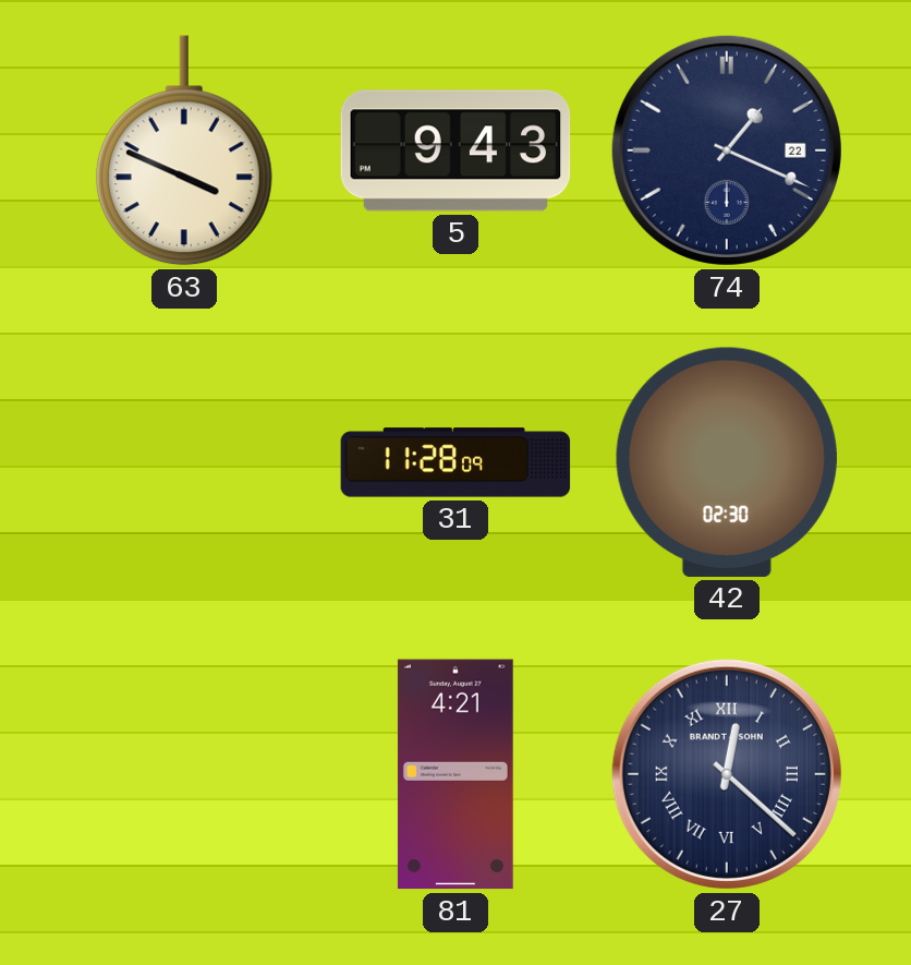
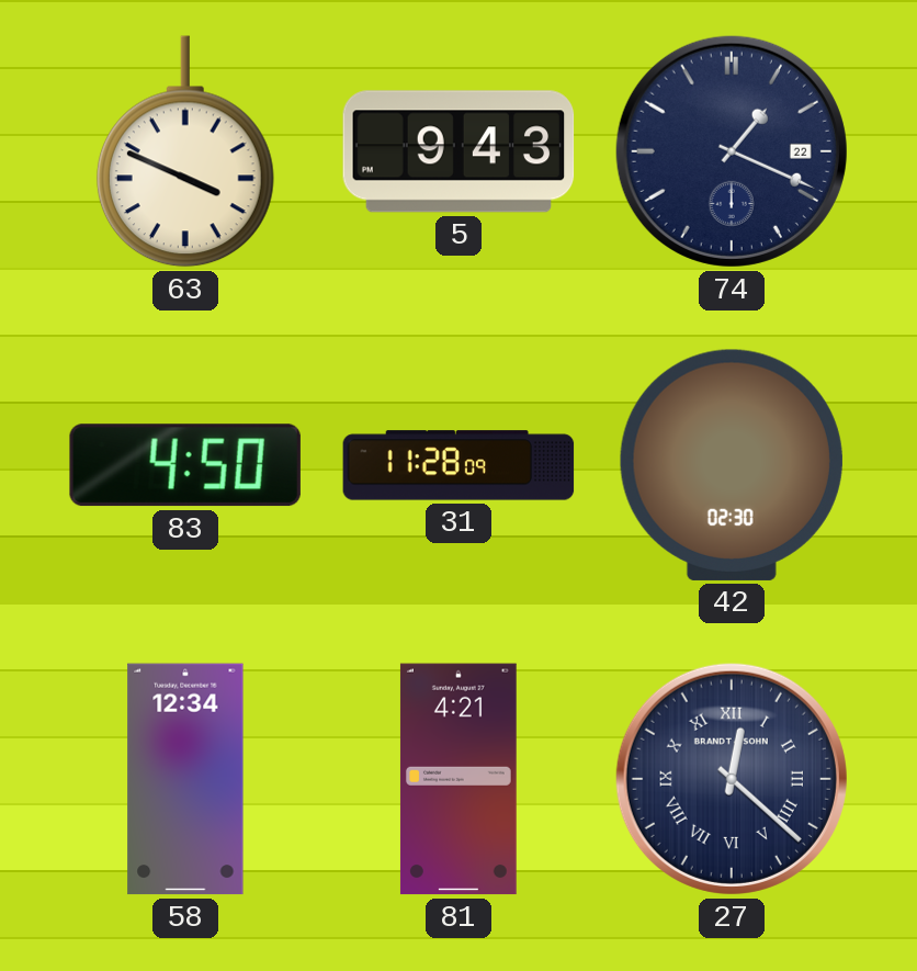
83: none -> 4:50 (185, 465)
58: none -> 12:34 (185, 779)
